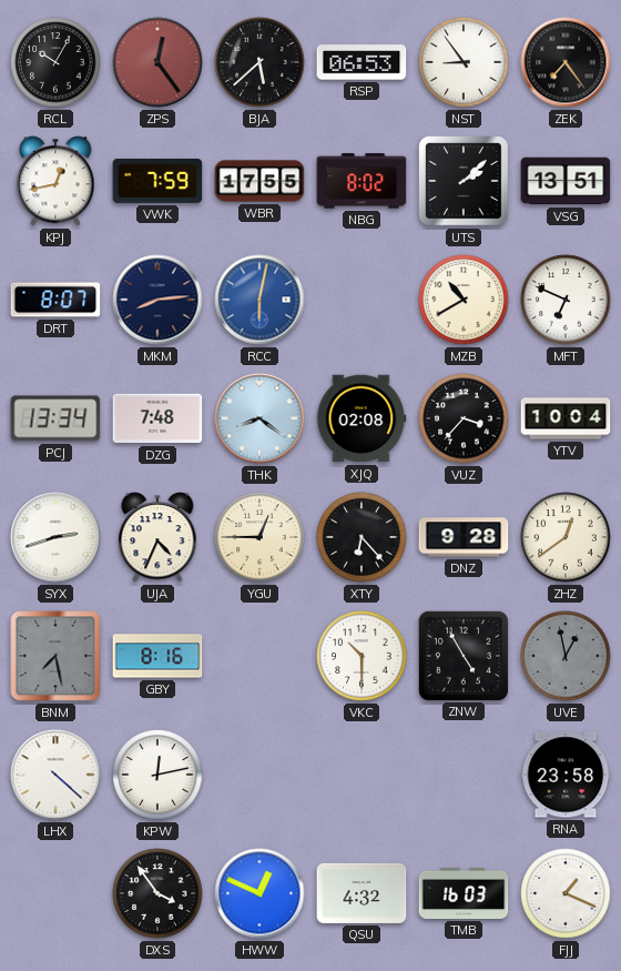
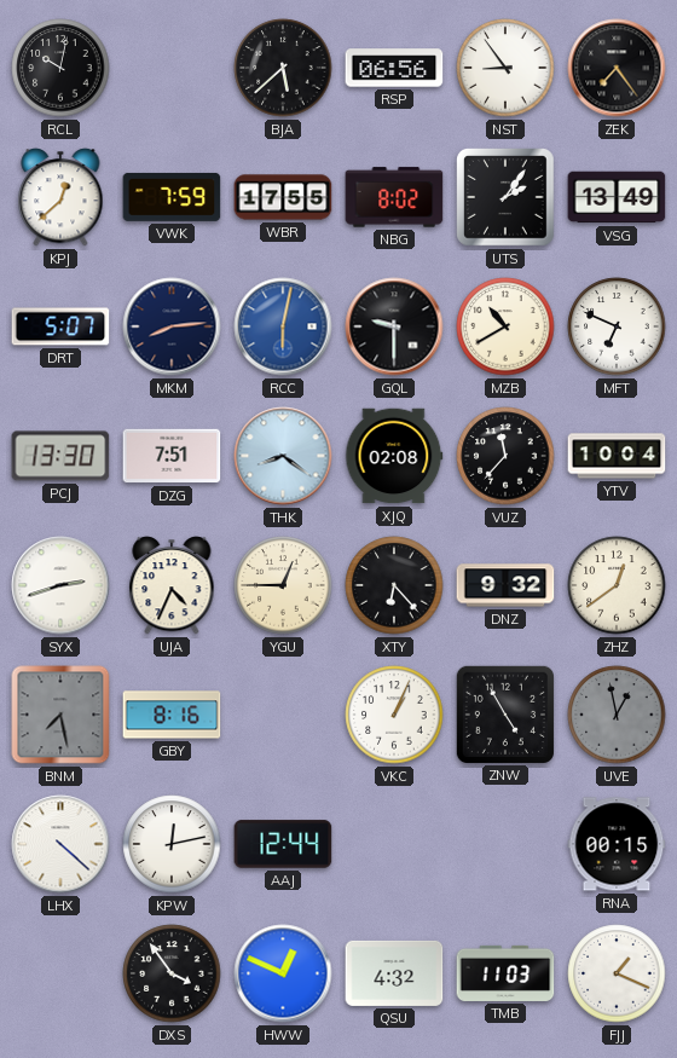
RCL: 10:05 -> 10:02 (60, 68)
ZPS: 12:24 -> none (157, 62)
RSP: 06:53 -> 06:56 (394, 68)
KPJ: 12:43 -> 12:38 (60, 197)
UTS: 2:08 -> 2:06 (507, 198)
VSG: 13:51 -> 13:49 (617, 197)
DRT: 8:07 -> 5:07 (60, 326)
GQL: none -> 9:30 (394, 326)
PCJ: 13:34 -> 13:30 (60, 456)
DZG: 7:48 -> 7:51 (172, 456)
VUZ: 3:37 -> 11:37 (505, 456)
DNZ: 9:28 -> 9:32 (505, 585)
VKC: 10:30 -> 1:04 (394, 715)
AAJ: none -> 12:44 (283, 844)
RNA: 23:58 -> 00:15 (617, 844)
TMB: 16:03 -> 11:03 (505, 973)
